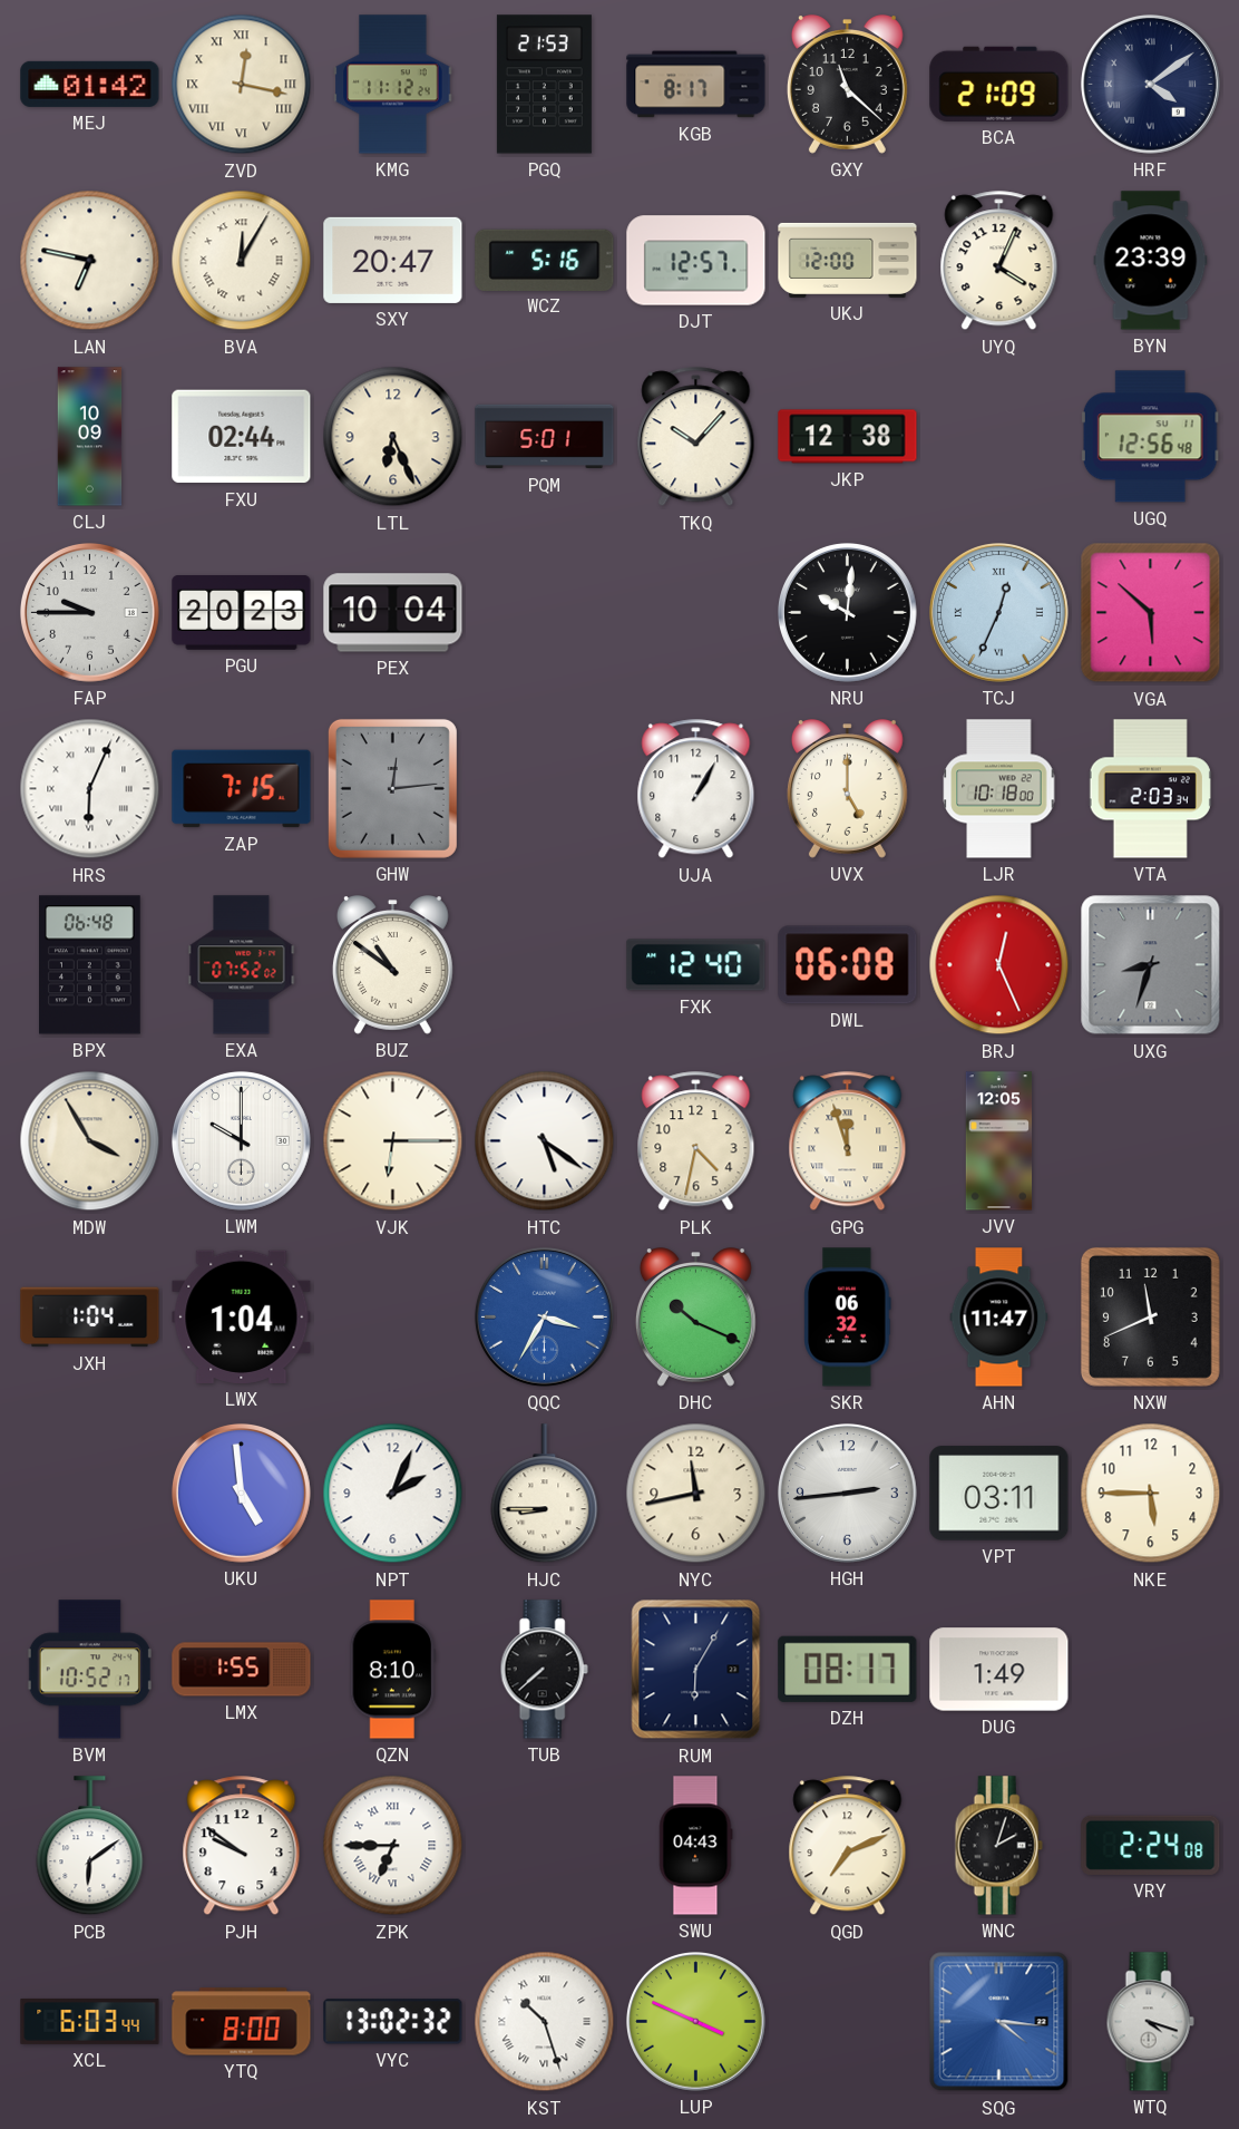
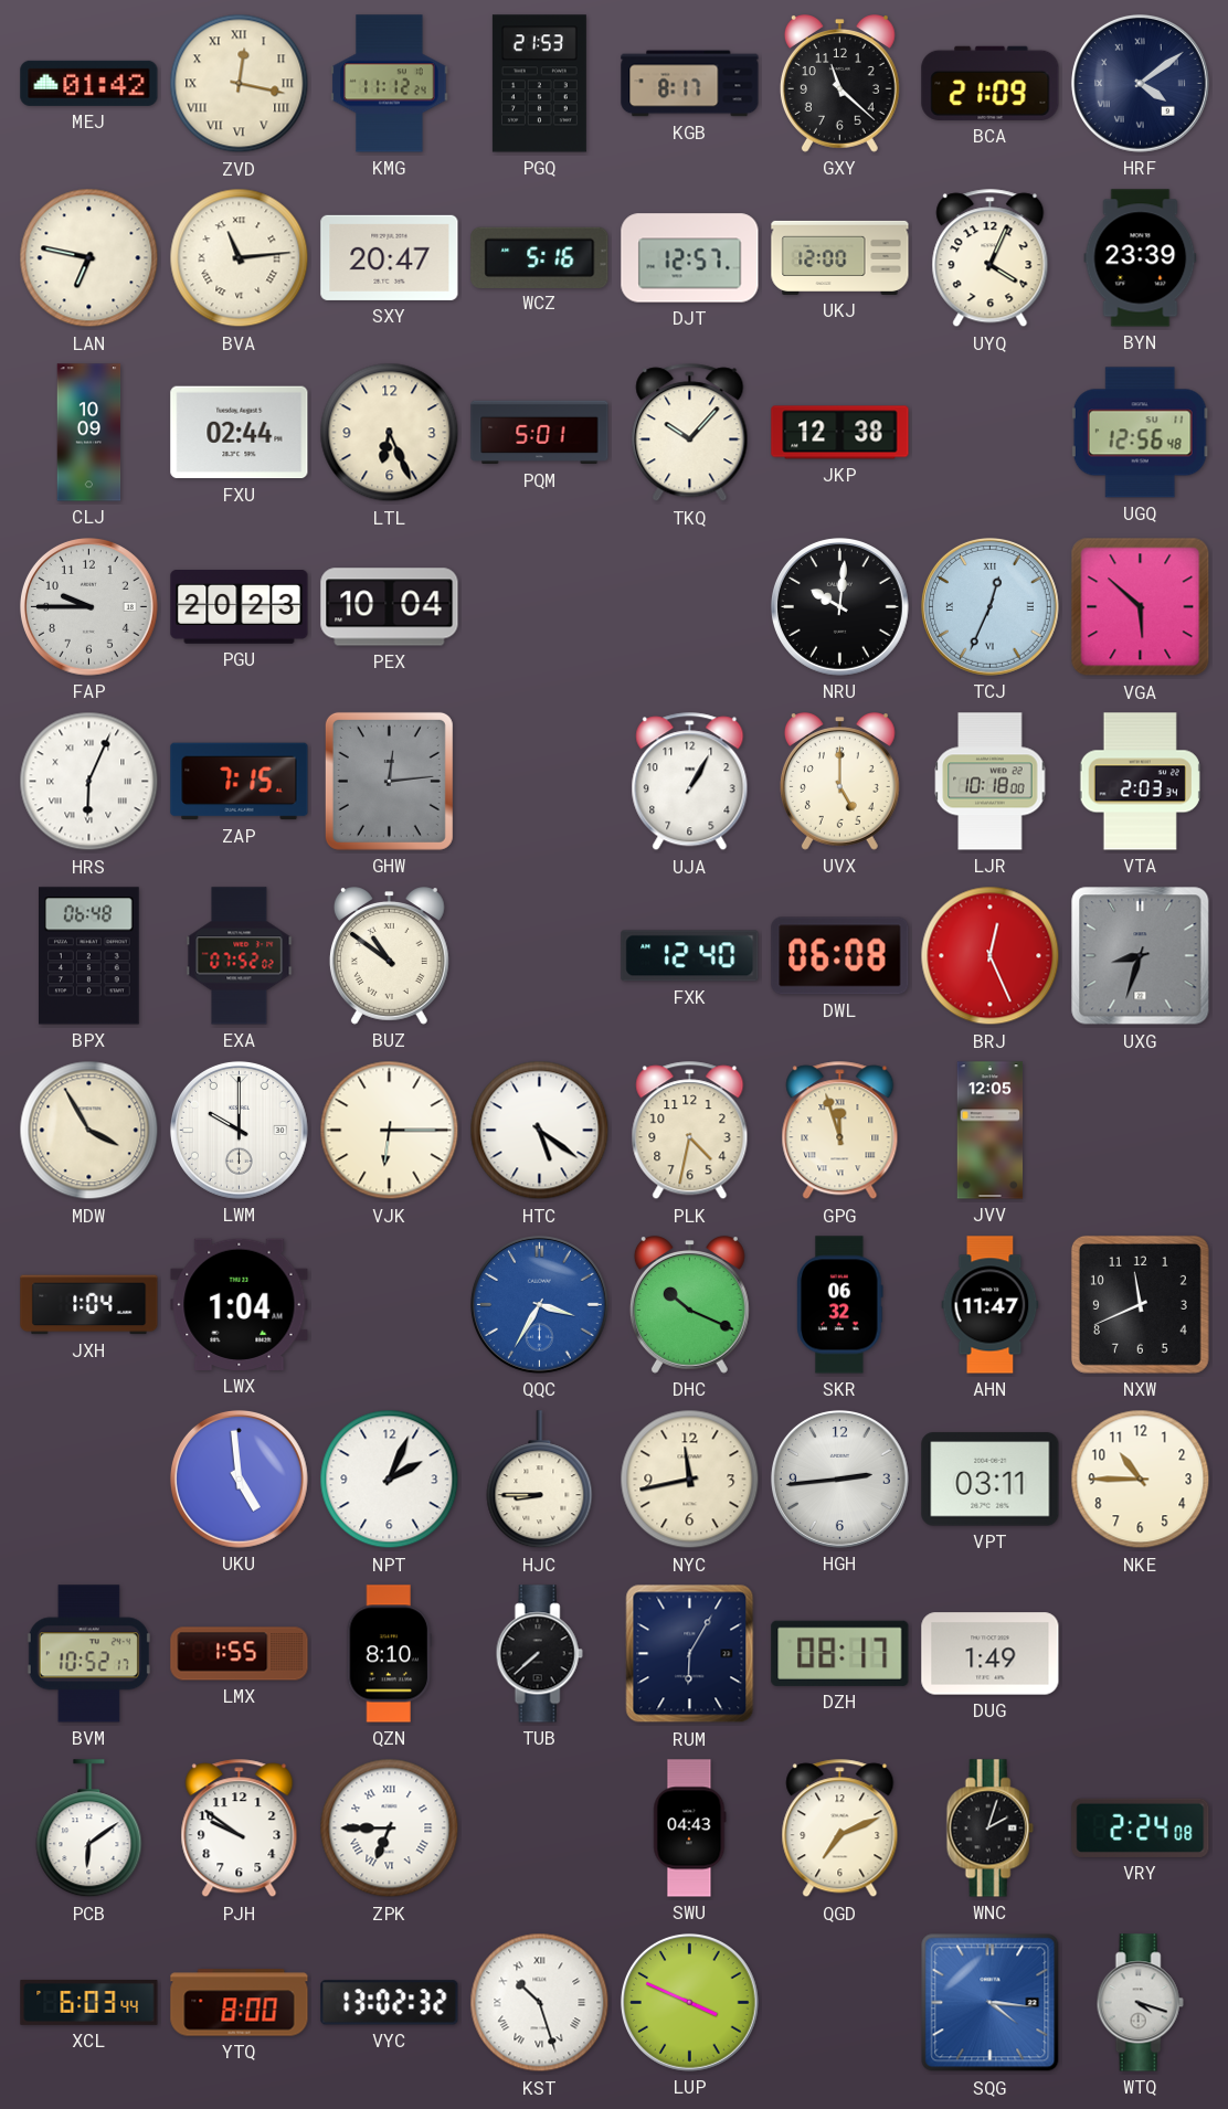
BVA: 12:05 -> 11:14 (240, 258)
NKE: 5:45 -> 10:45 (1141, 1480)
